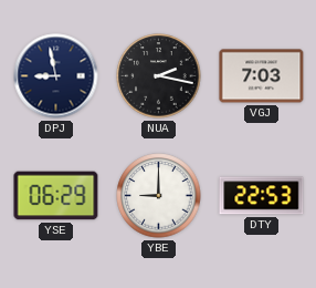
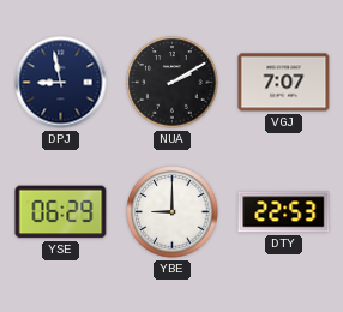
NUA: 2:17 -> 2:10 (173, 83)
VGJ: 7:03 -> 7:07 (284, 83)
